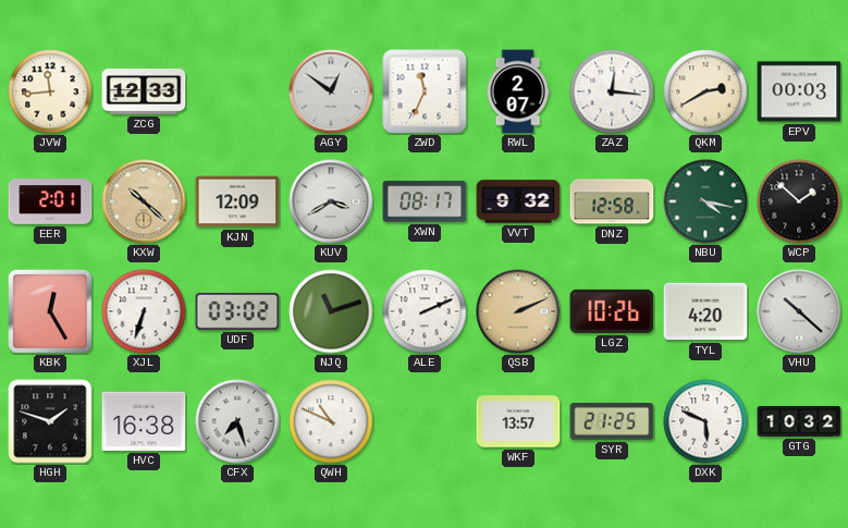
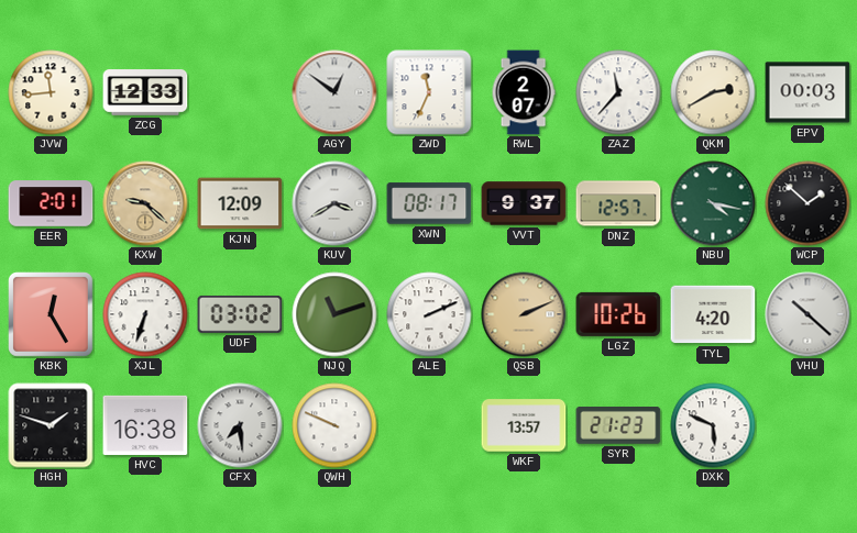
ZAZ: 12:16 -> 11:37 (618, 92)
KXW: 10:22 -> 9:22 (145, 203)
VVT: 9:32 -> 9:37 (524, 203)
DNZ: 12:58 -> 12:57 (618, 203)
CFX: 7:27 -> 7:29 (240, 425)
QWH: 10:49 -> 9:49 (334, 425)
SYR: 21:25 -> 21:23 (618, 426)
GTG: 10:32 -> none (799, 421)
